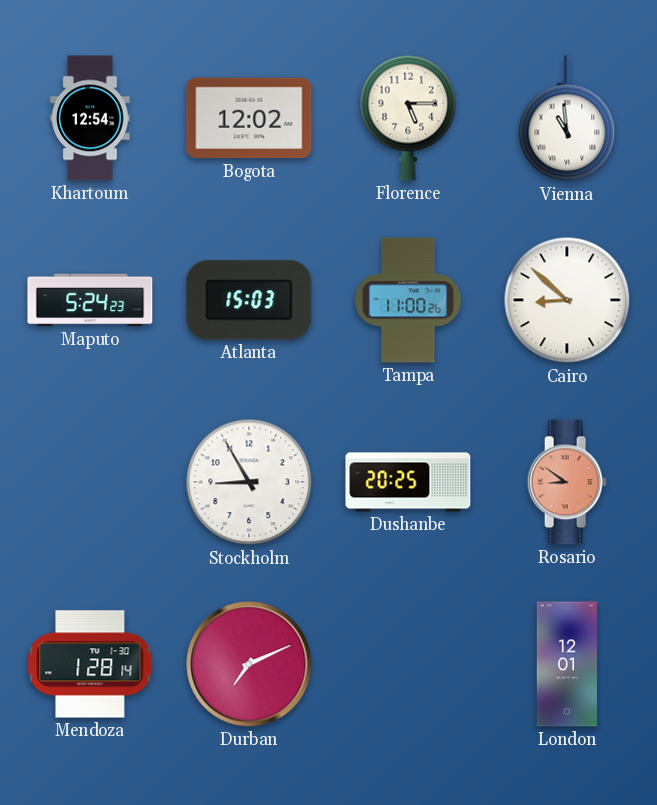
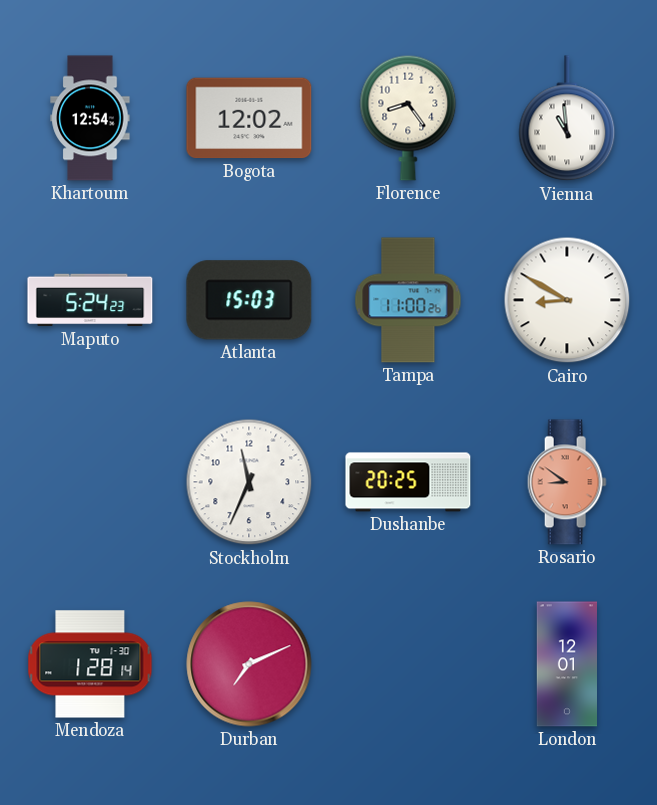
Florence: 5:15 -> 8:24 (408, 118)
Cairo: 8:52 -> 8:50 (567, 300)
Stockholm: 8:55 -> 11:34 (249, 482)
